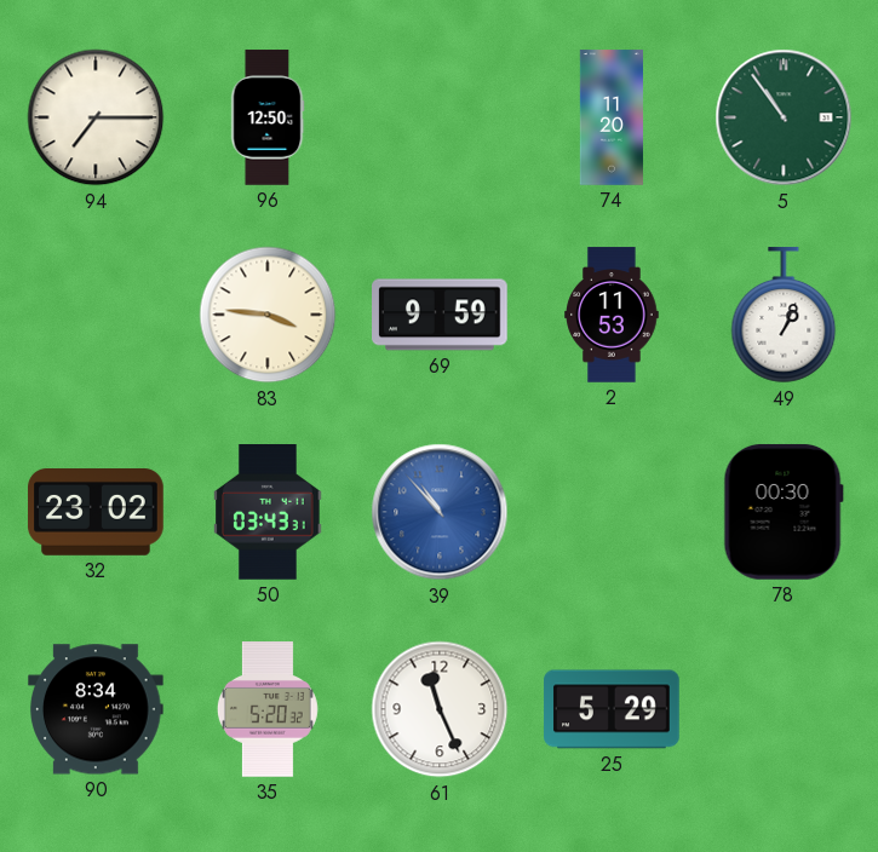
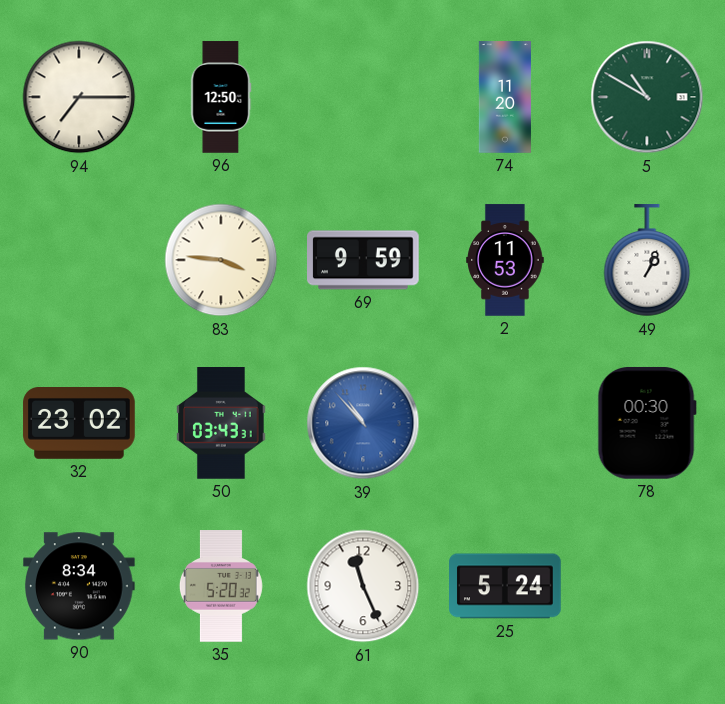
5: 10:54 -> 10:50 (647, 97)
25: 5:29 -> 5:24 (505, 586)
